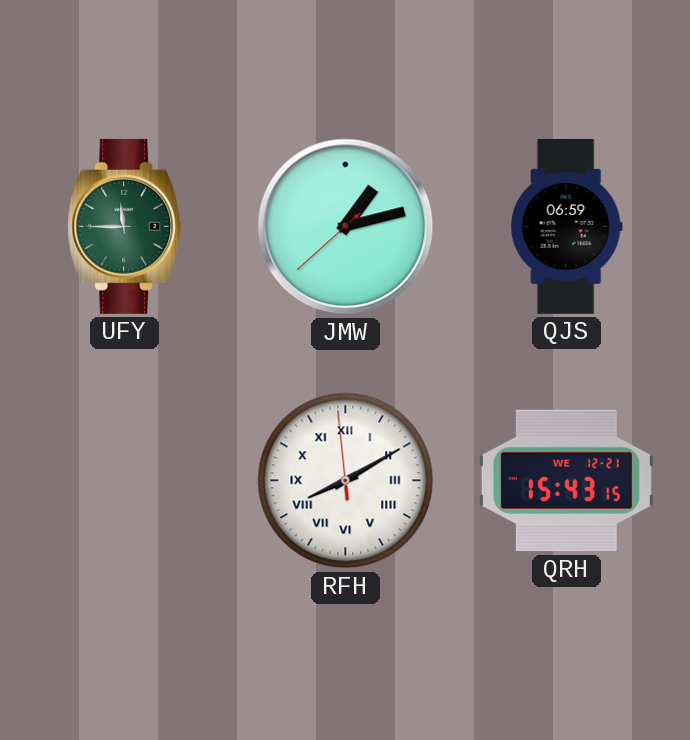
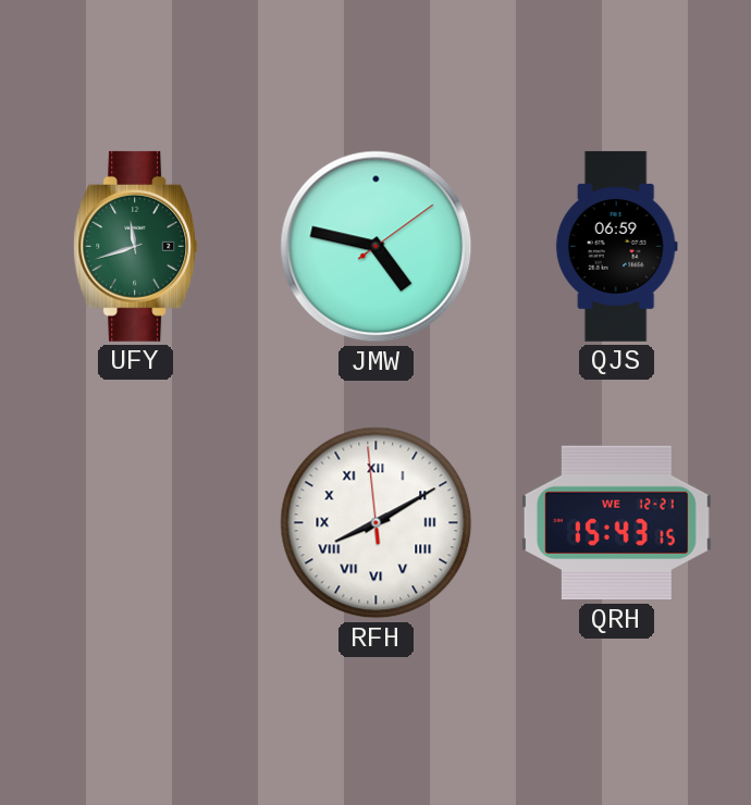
UFY: 11:45 -> 11:42 (136, 246)
JMW: 1:12 -> 4:47 (377, 247)
